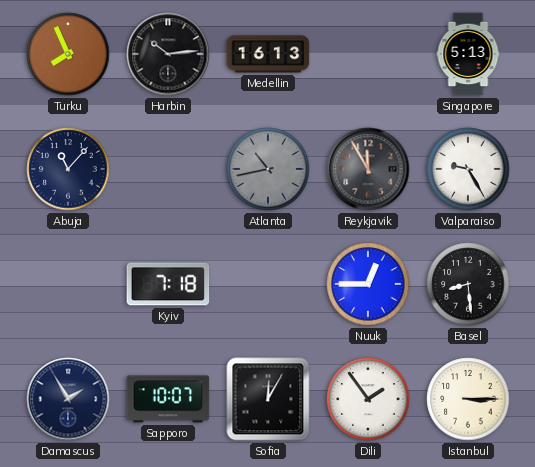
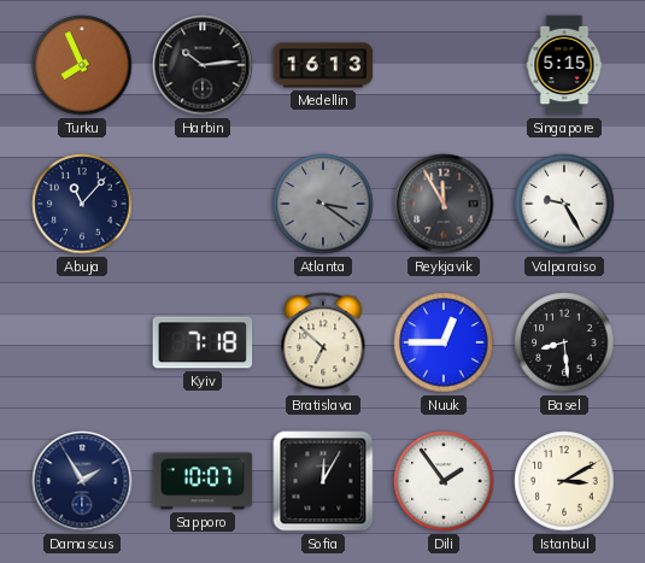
Singapore: 5:13 -> 5:15 (564, 65)
Atlanta: 10:43 -> 3:21 (323, 204)
Bratislava: none -> 6:52 (323, 342)
Istanbul: 3:15 -> 3:10 (564, 481)
